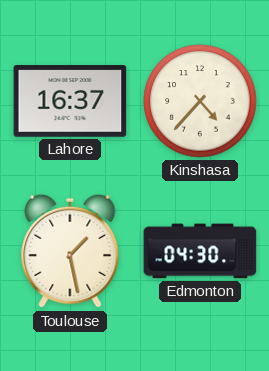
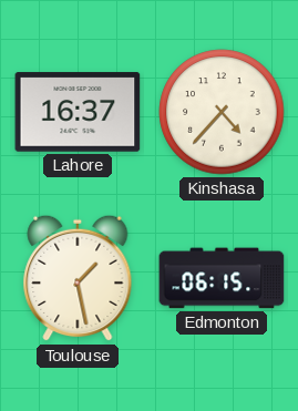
Edmonton: 04:30 -> 06:15 (222, 278)
